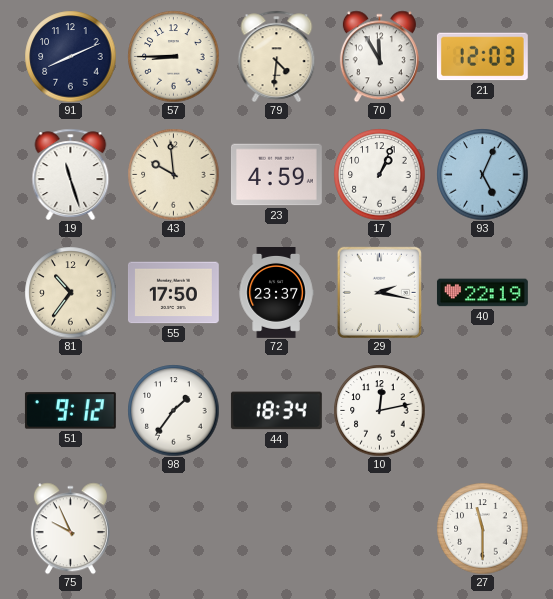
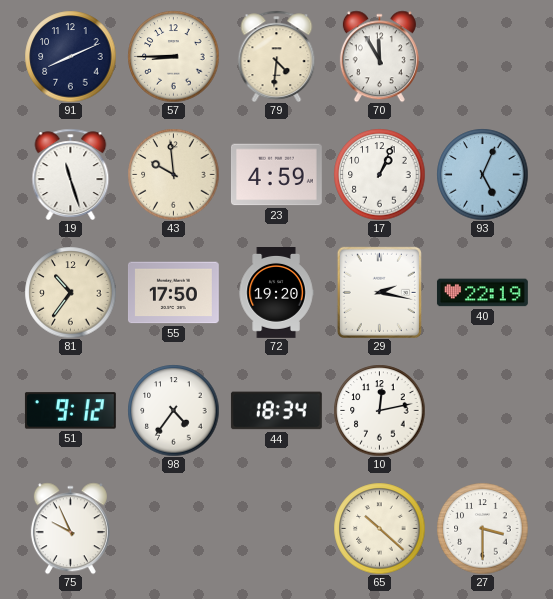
21: 12:03 -> none (482, 57)
72: 23:37 -> 19:20 (276, 293)
98: 1:36 -> 4:36 (173, 410)
65: none -> 10:22 (379, 528)
27: 11:30 -> 3:30 (482, 528)
